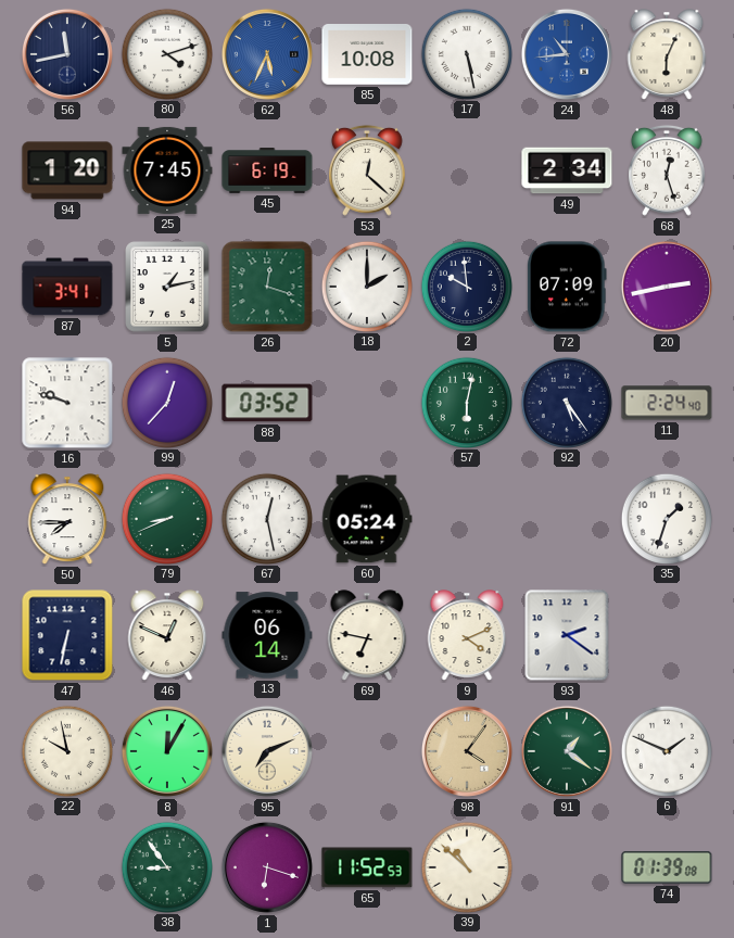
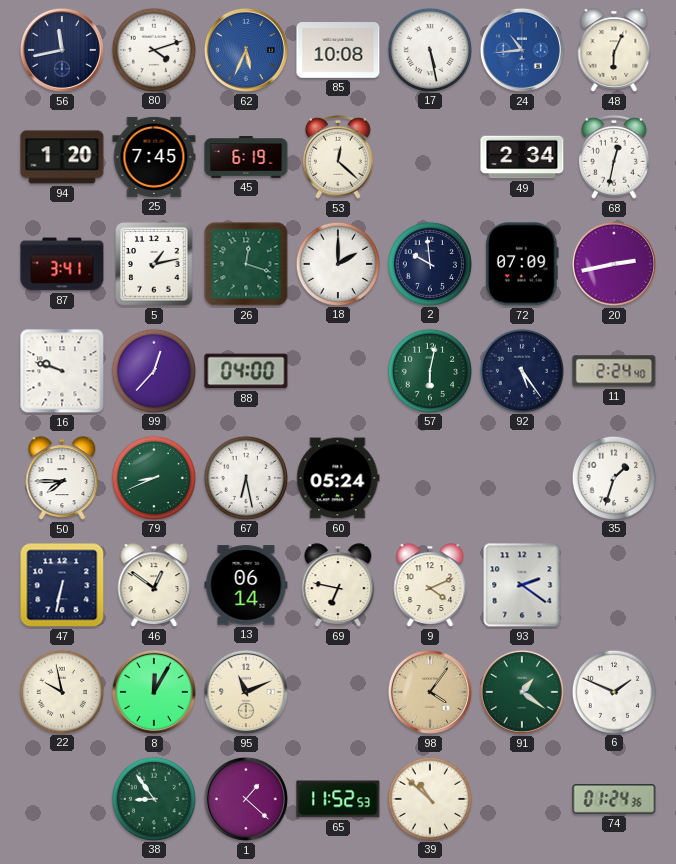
68: 12:27 -> 12:32 (615, 157)
88: 03:52 -> 04:00 (246, 371)
67: 12:28 -> 6:28 (245, 477)
46: 12:49 -> 12:51 (154, 585)
95: 7:11 -> 11:11 (246, 692)
1: 6:18 -> 1:22 (246, 799)
74: 01:39 -> 01:24 (614, 799)
